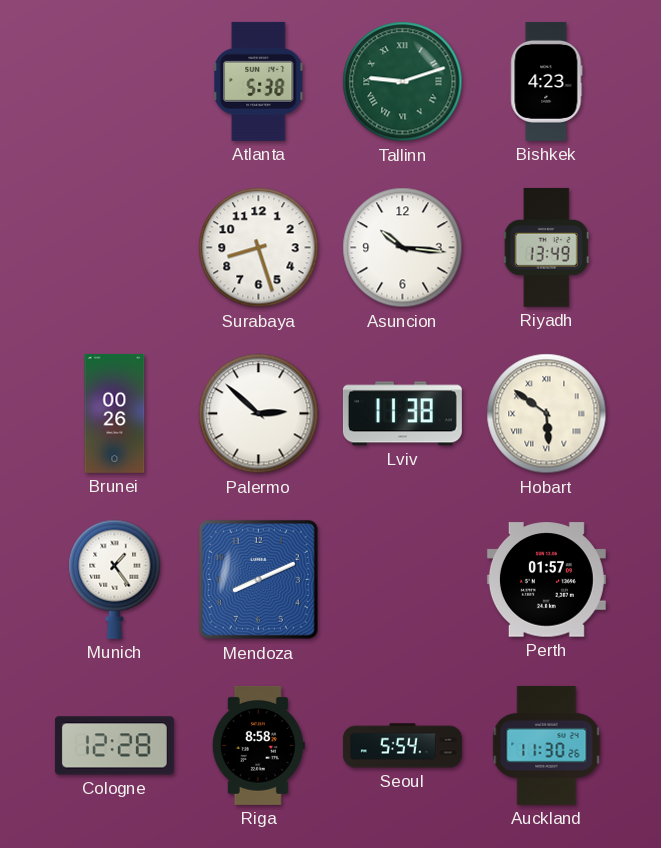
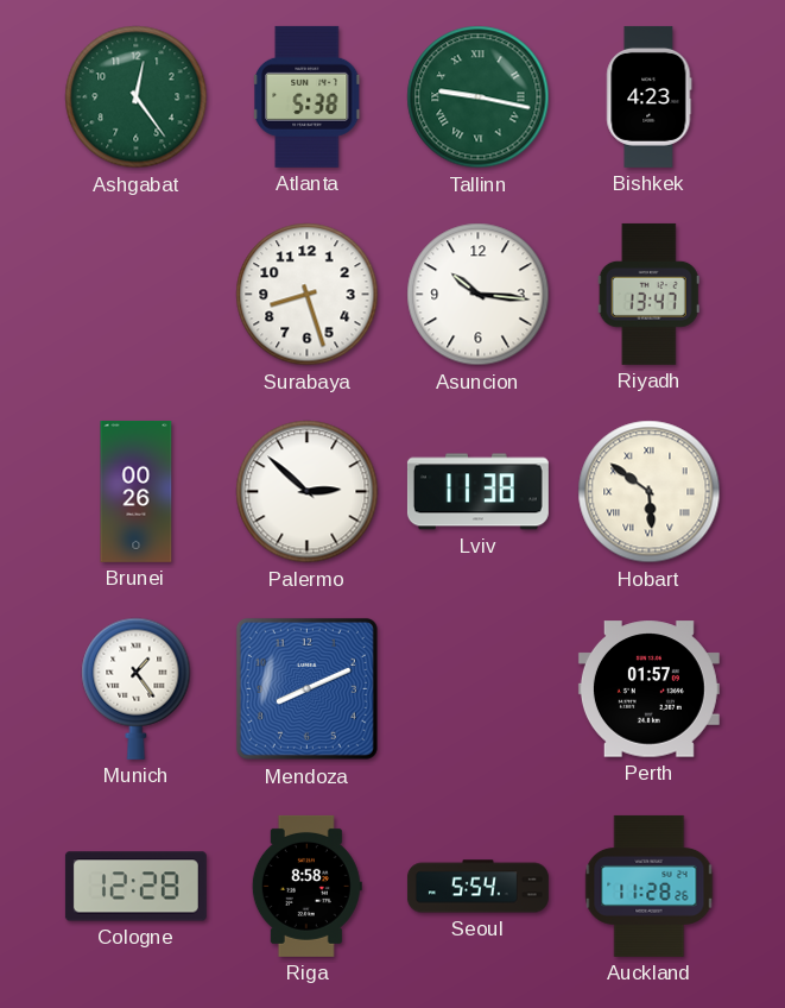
Ashgabat: none -> 12:24 (137, 97)
Tallinn: 9:12 -> 9:17 (479, 97)
Riyadh: 13:49 -> 13:47 (648, 294)
Auckland: 11:30 -> 11:28 (650, 886)
